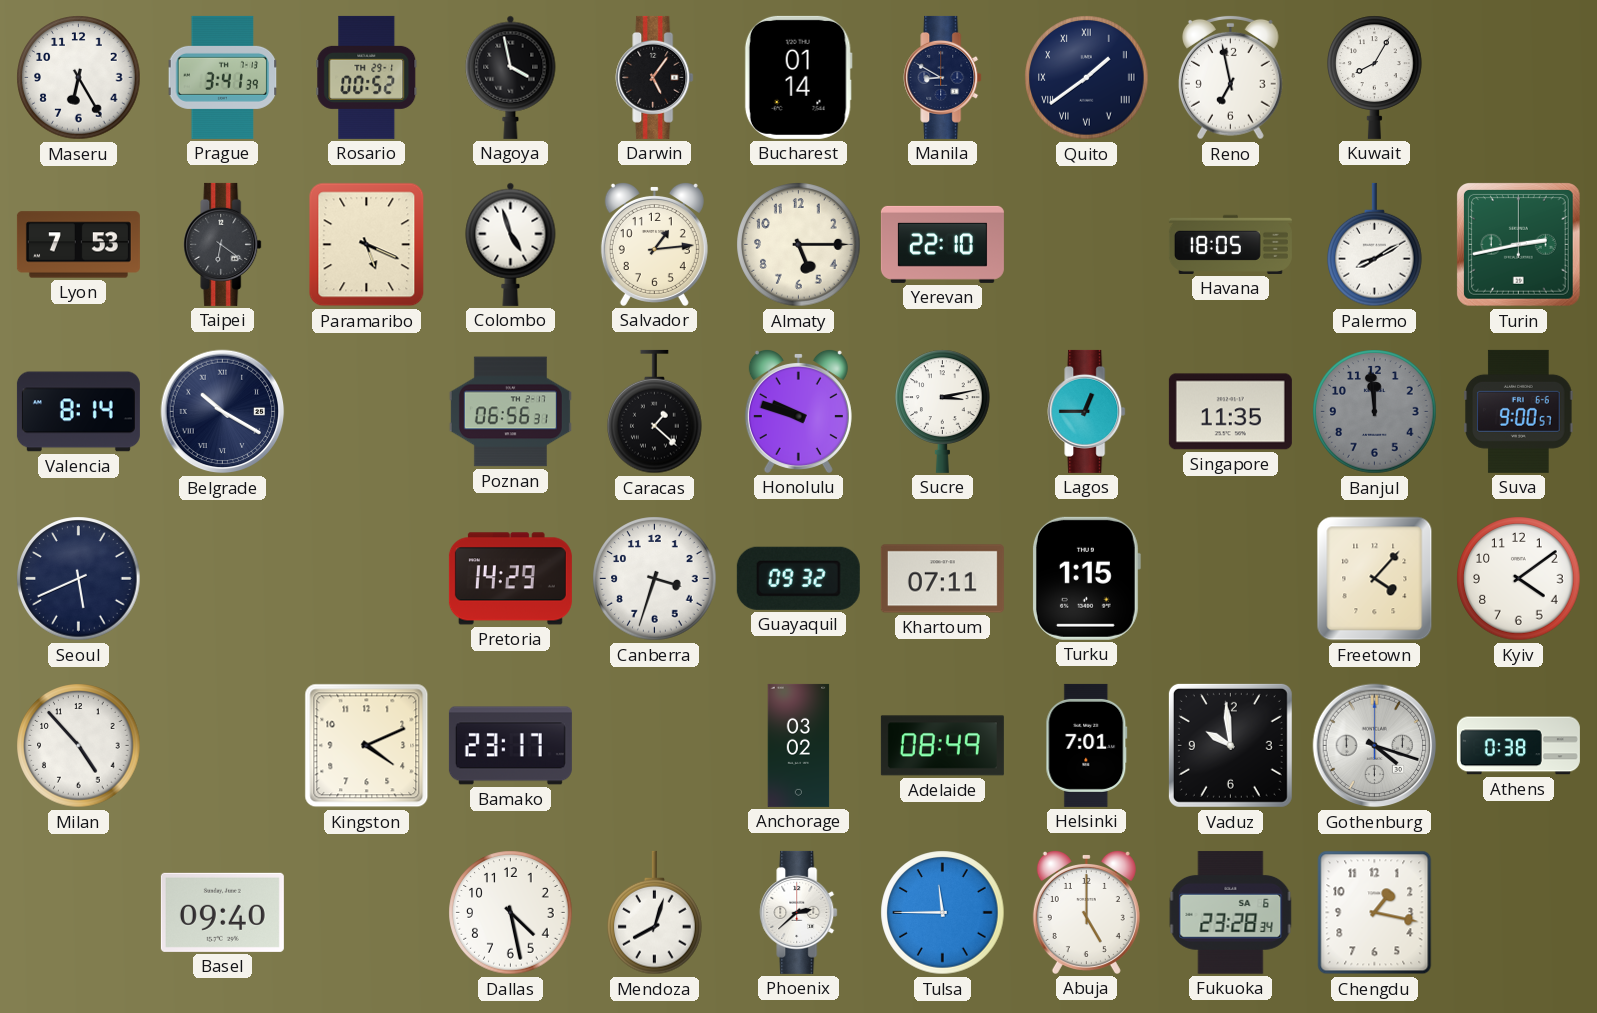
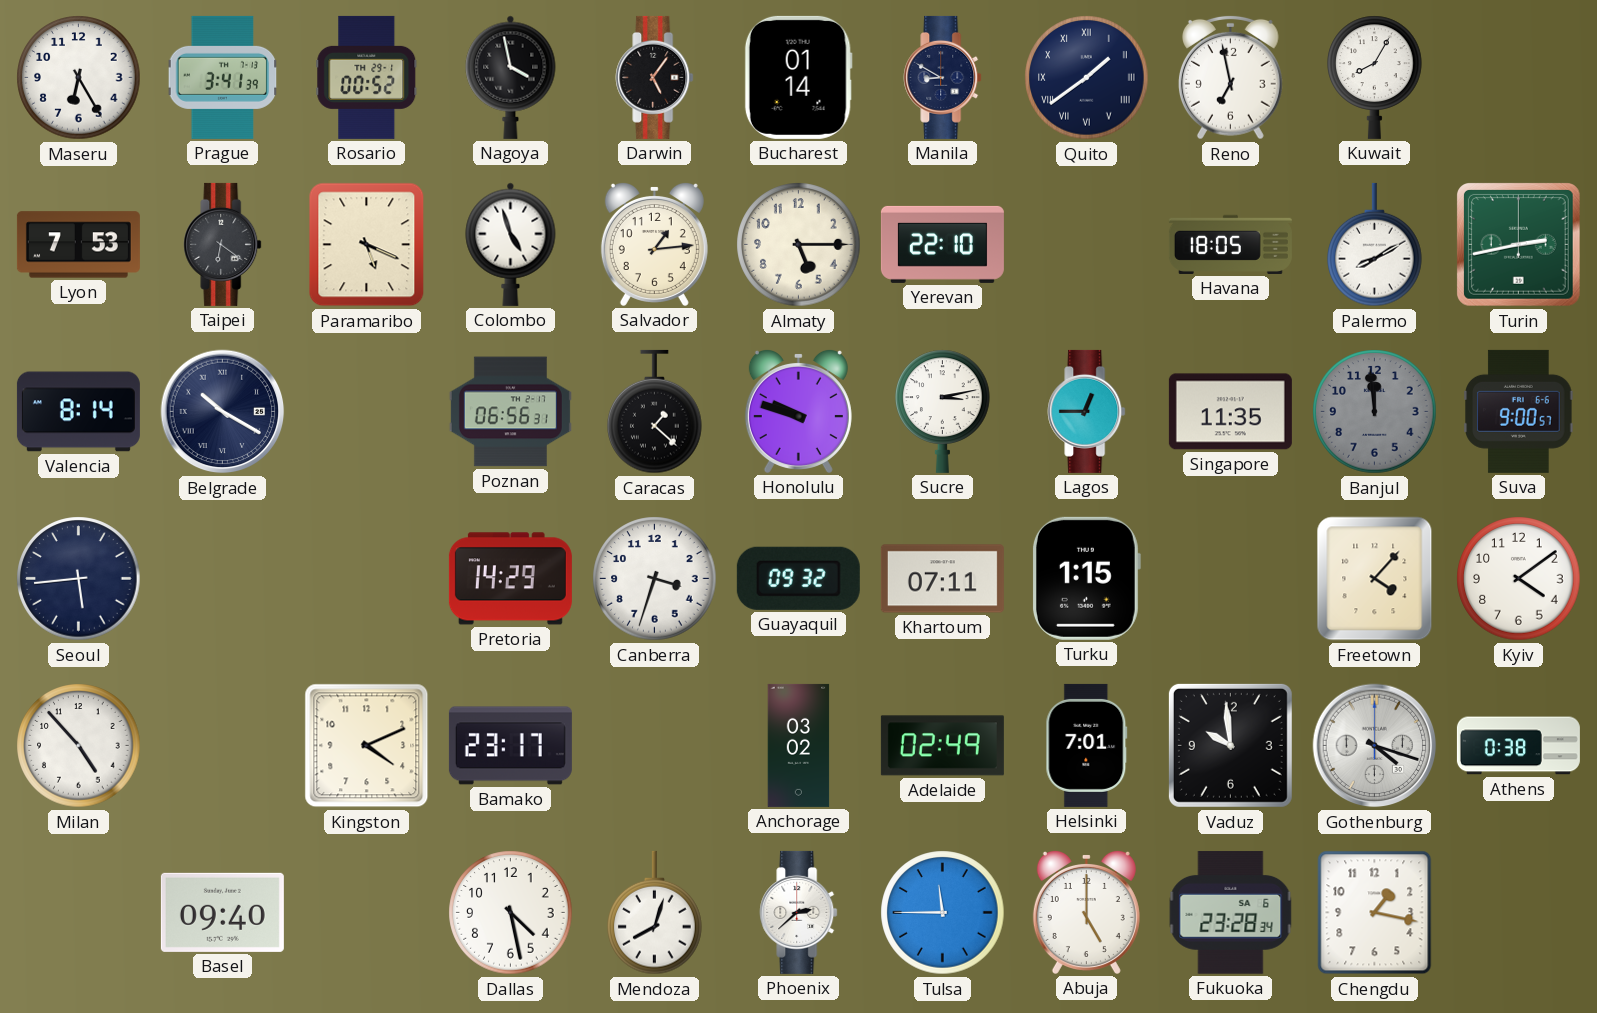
Seoul: 5:41 -> 5:44 (79, 579)
Adelaide: 08:49 -> 02:49 (942, 746)
